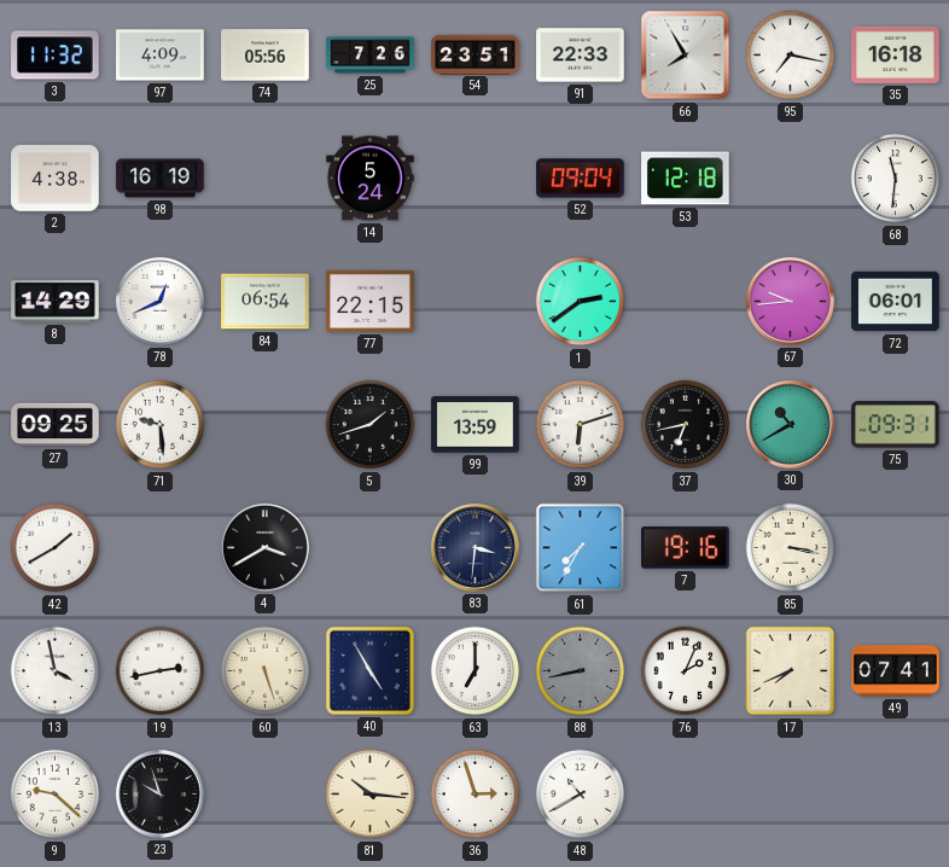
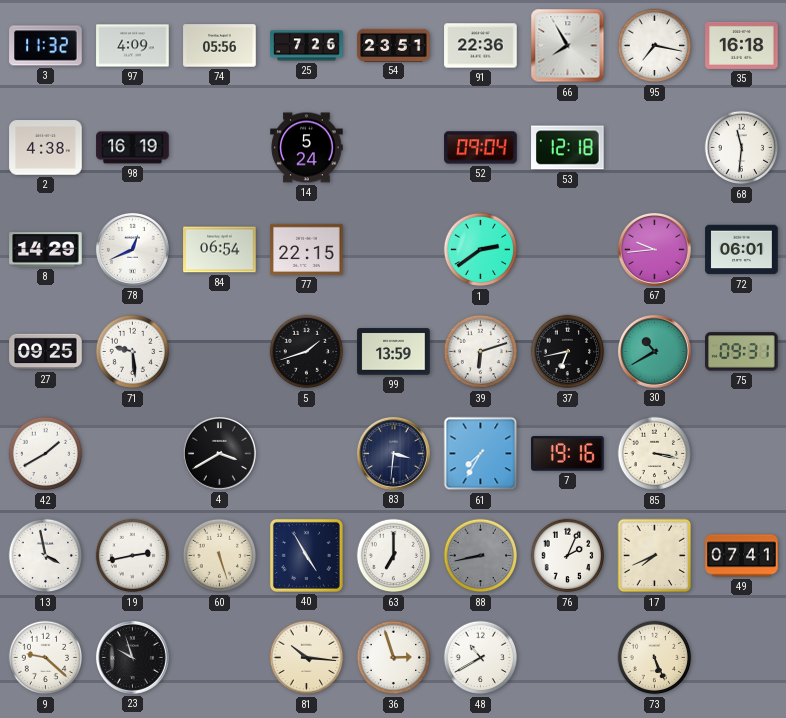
91: 22:33 -> 22:36 (481, 46)
73: none -> 5:26 (655, 658)
